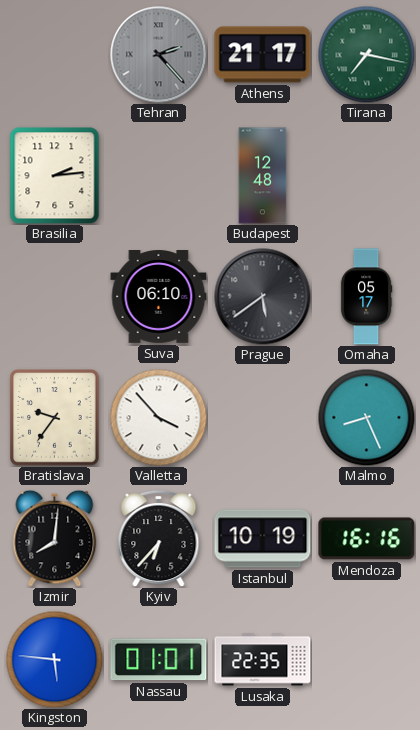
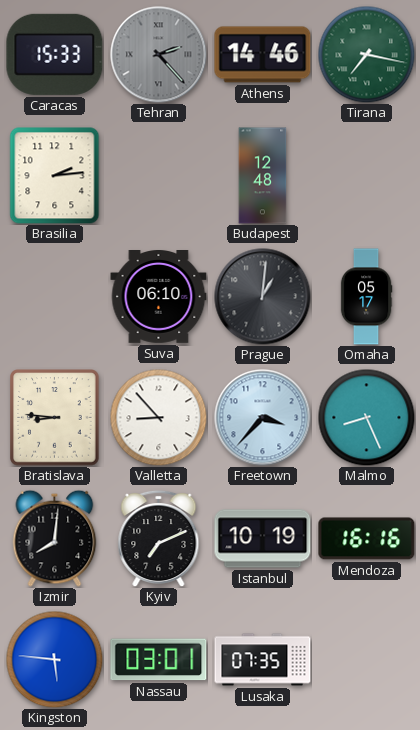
Caracas: none -> 15:33 (55, 54)
Athens: 21:17 -> 14:46 (263, 55)
Prague: 5:39 -> 1:01 (263, 297)
Bratislava: 9:36 -> 8:46 (55, 418)
Valletta: 3:53 -> 8:53 (158, 417)
Freetown: none -> 3:37 (263, 418)
Kyiv: 6:37 -> 7:11 (159, 538)
Nassau: 01:01 -> 03:01 (159, 660)
Lusaka: 22:35 -> 07:35 (263, 660)
